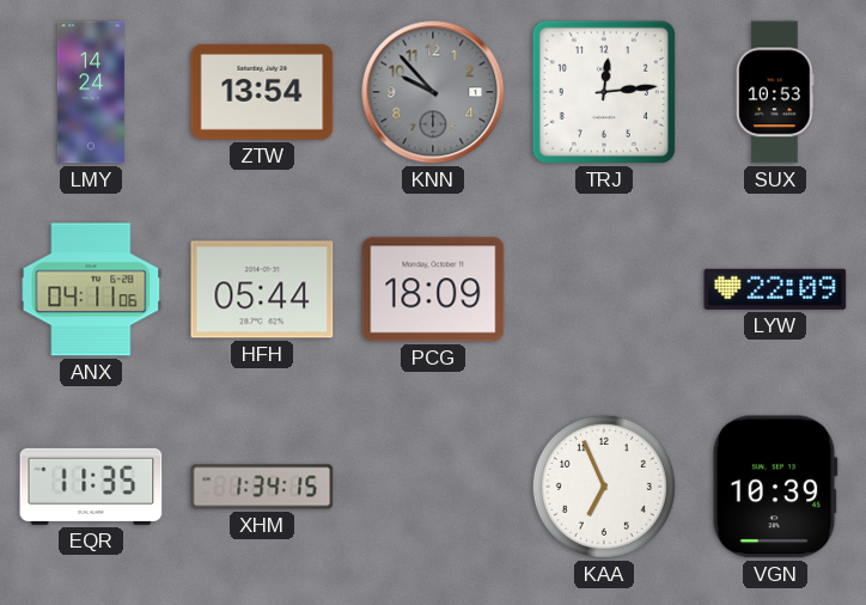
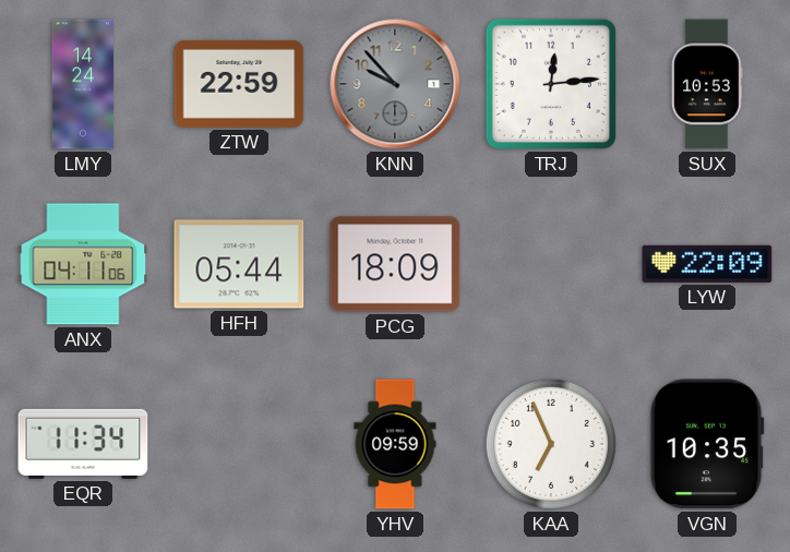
ZTW: 13:54 -> 22:59 (239, 84)
EQR: 11:35 -> 11:34 (83, 444)
XHM: 1:34 -> none (262, 487)
YHV: none -> 09:59 (395, 444)
VGN: 10:39 -> 10:35 (707, 444)
